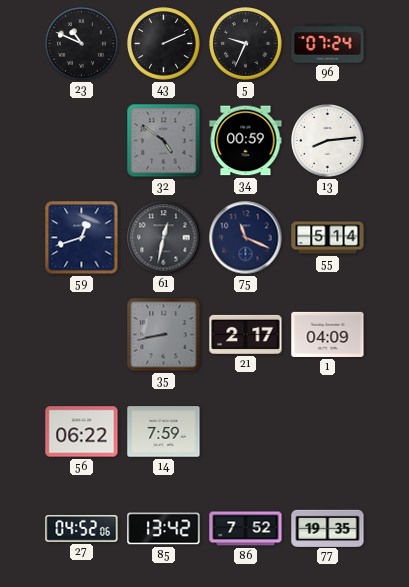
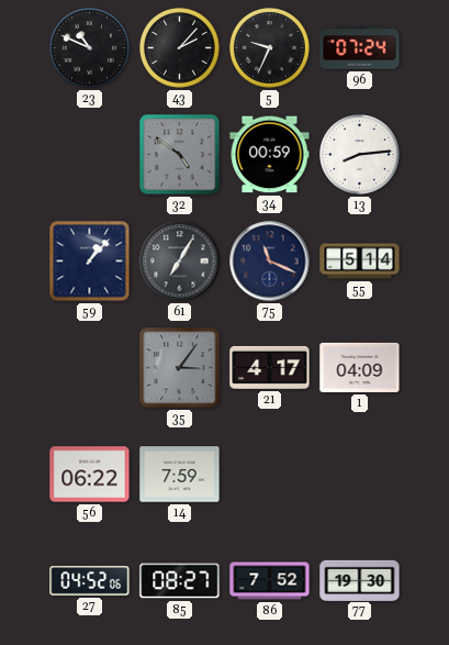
43: 2:11 -> 2:07 (180, 48)
59: 12:42 -> 1:07 (90, 262)
61: 12:32 -> 7:05 (180, 262)
35: 8:43 -> 3:06 (180, 368)
21: 2:17 -> 4:17 (270, 367)
85: 13:42 -> 08:27 (180, 581)
77: 19:35 -> 19:30 (360, 580)
